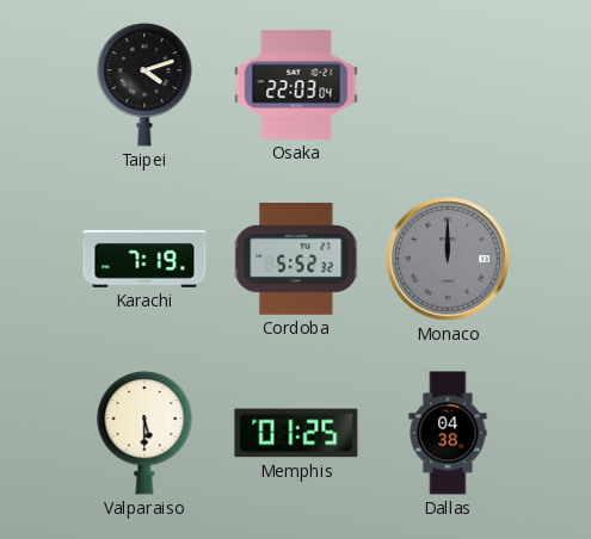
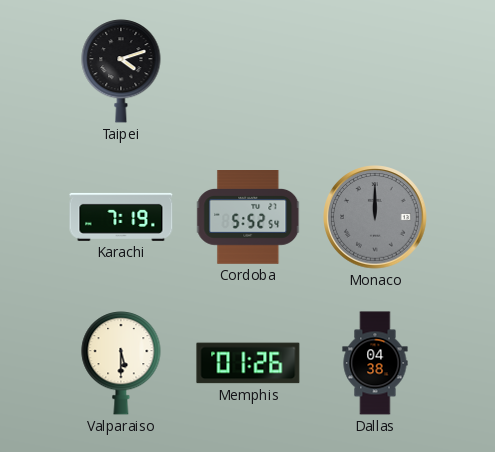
Osaka: 22:03 -> none (296, 85)
Cordoba: 5:52:32 -> 5:52:54 (249, 217)
Memphis: 01:25 -> 01:26 (248, 363)
